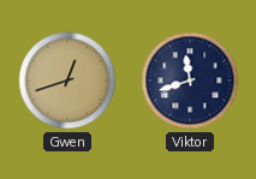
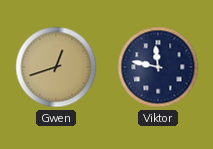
Viktor: 11:42 -> 11:47 (158, 67)
